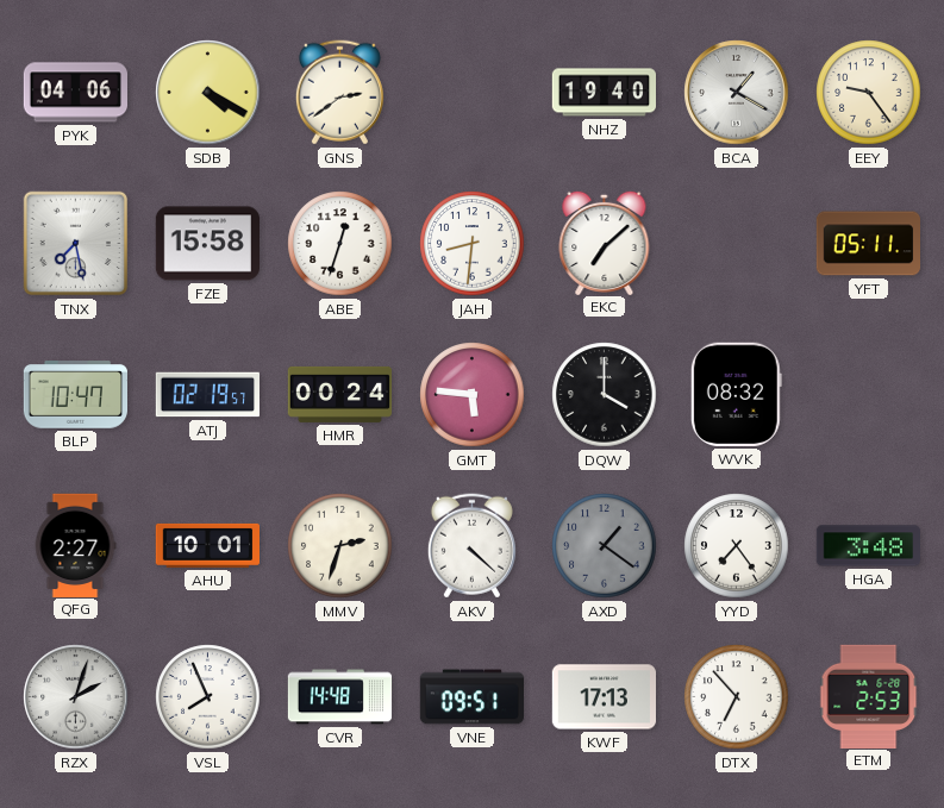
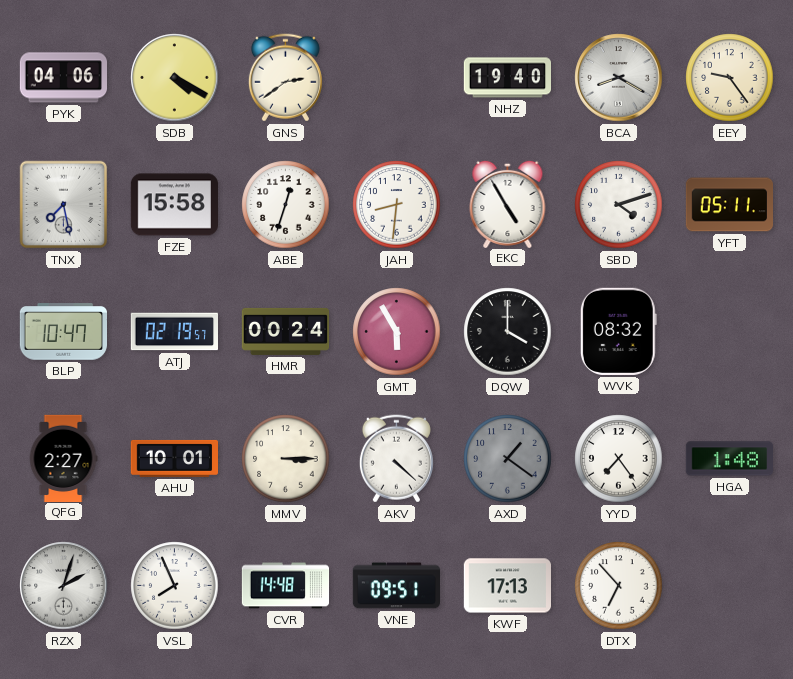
BCA: 1:20 -> 8:20 (619, 78)
EKC: 7:08 -> 4:55 (508, 203)
SBD: none -> 4:12 (619, 205)
GMT: 5:46 -> 5:55 (397, 332)
MMV: 2:33 -> 3:15 (286, 459)
HGA: 3:48 -> 1:48 (729, 459)
ETM: 2:53 -> none (869, 696)
